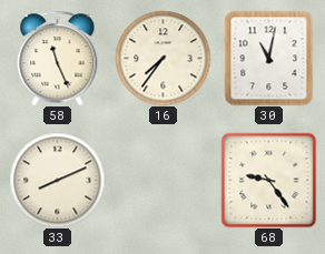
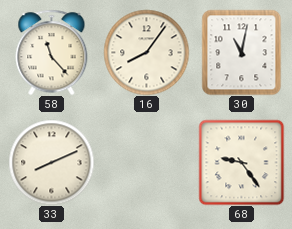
58: 11:26 -> 11:23 (52, 52)
16: 7:36 -> 8:06 (146, 52)
